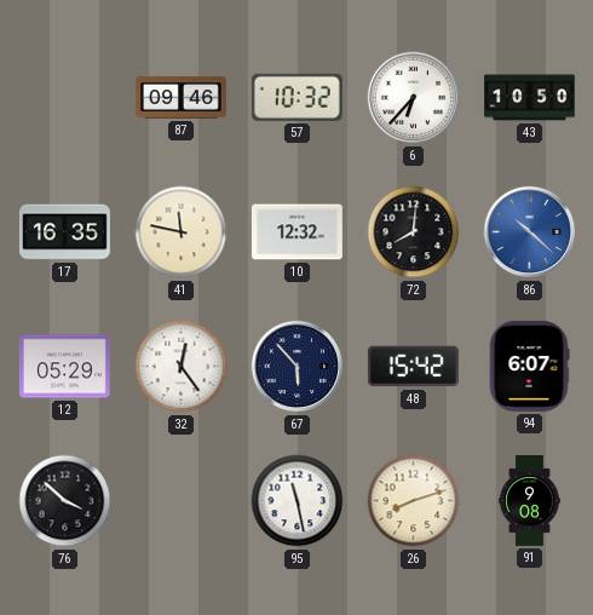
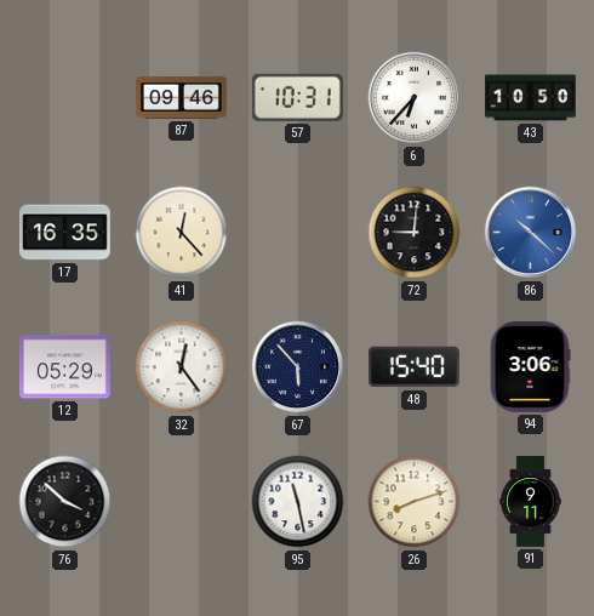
57: 10:32 -> 10:31 (297, 97)
41: 11:47 -> 12:23 (182, 233)
10: 12:32 -> none (296, 232)
72: 8:01 -> 9:01 (415, 233)
48: 15:42 -> 15:40 (413, 367)
94: 6:07 -> 3:06 (530, 366)
91: 9:08 -> 9:11 (531, 502)
